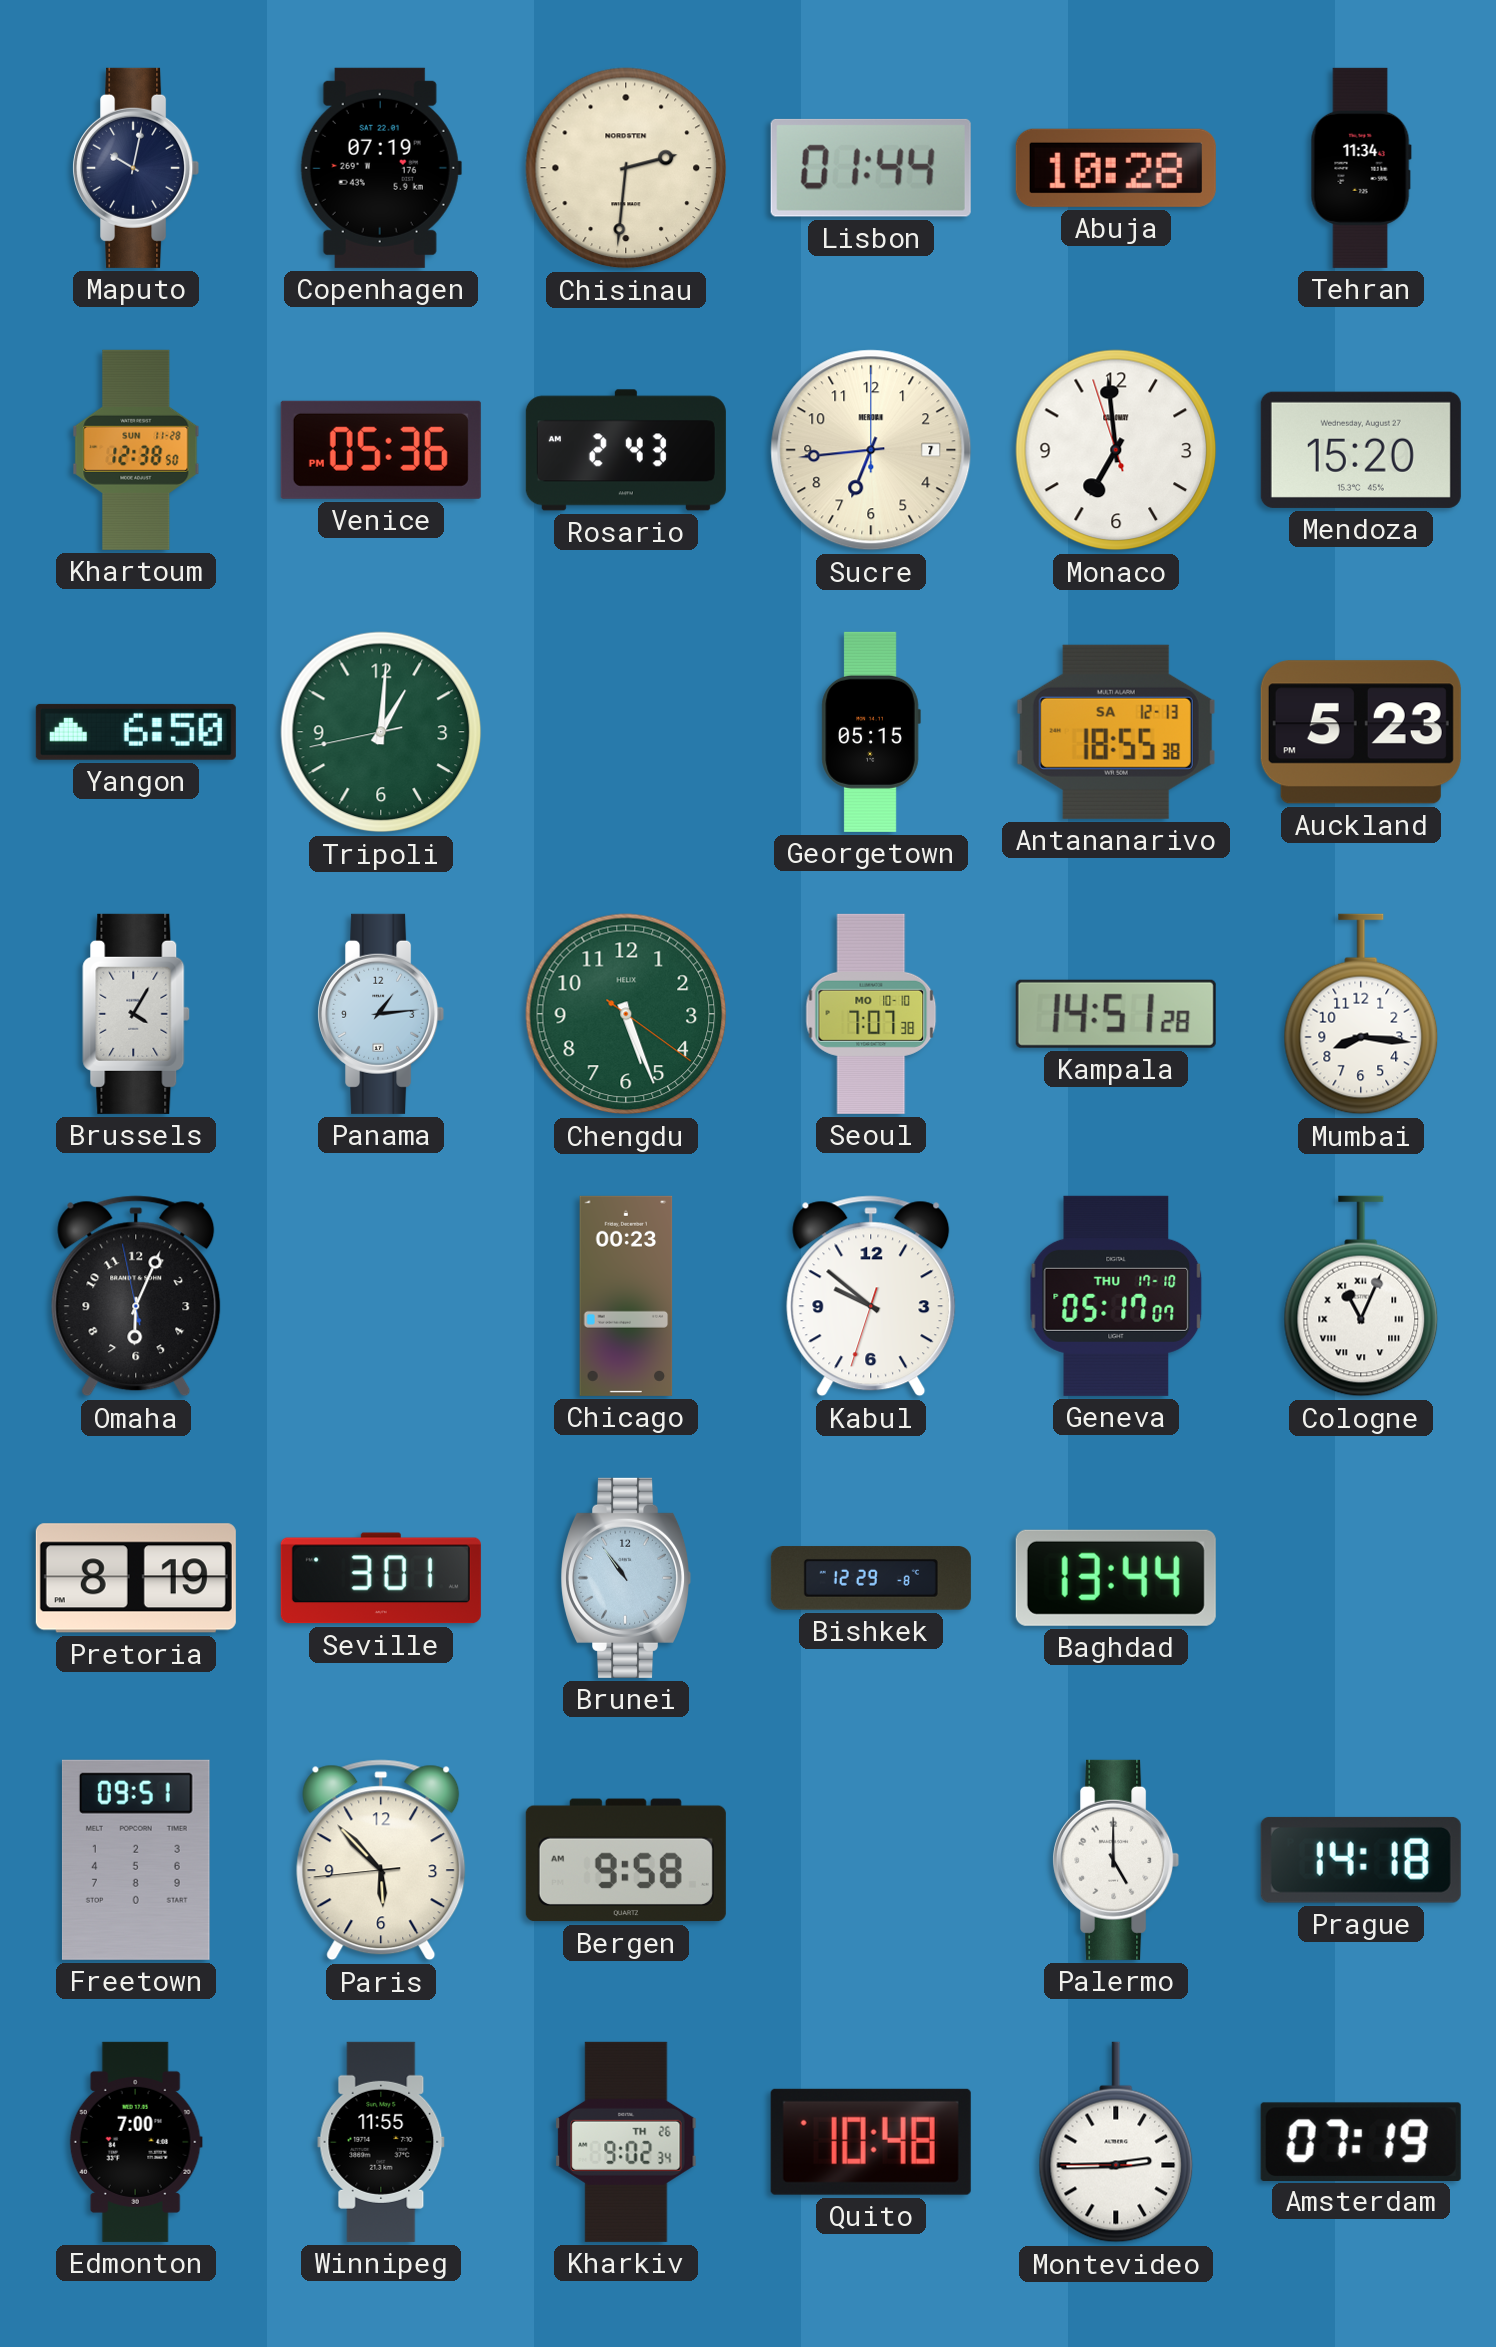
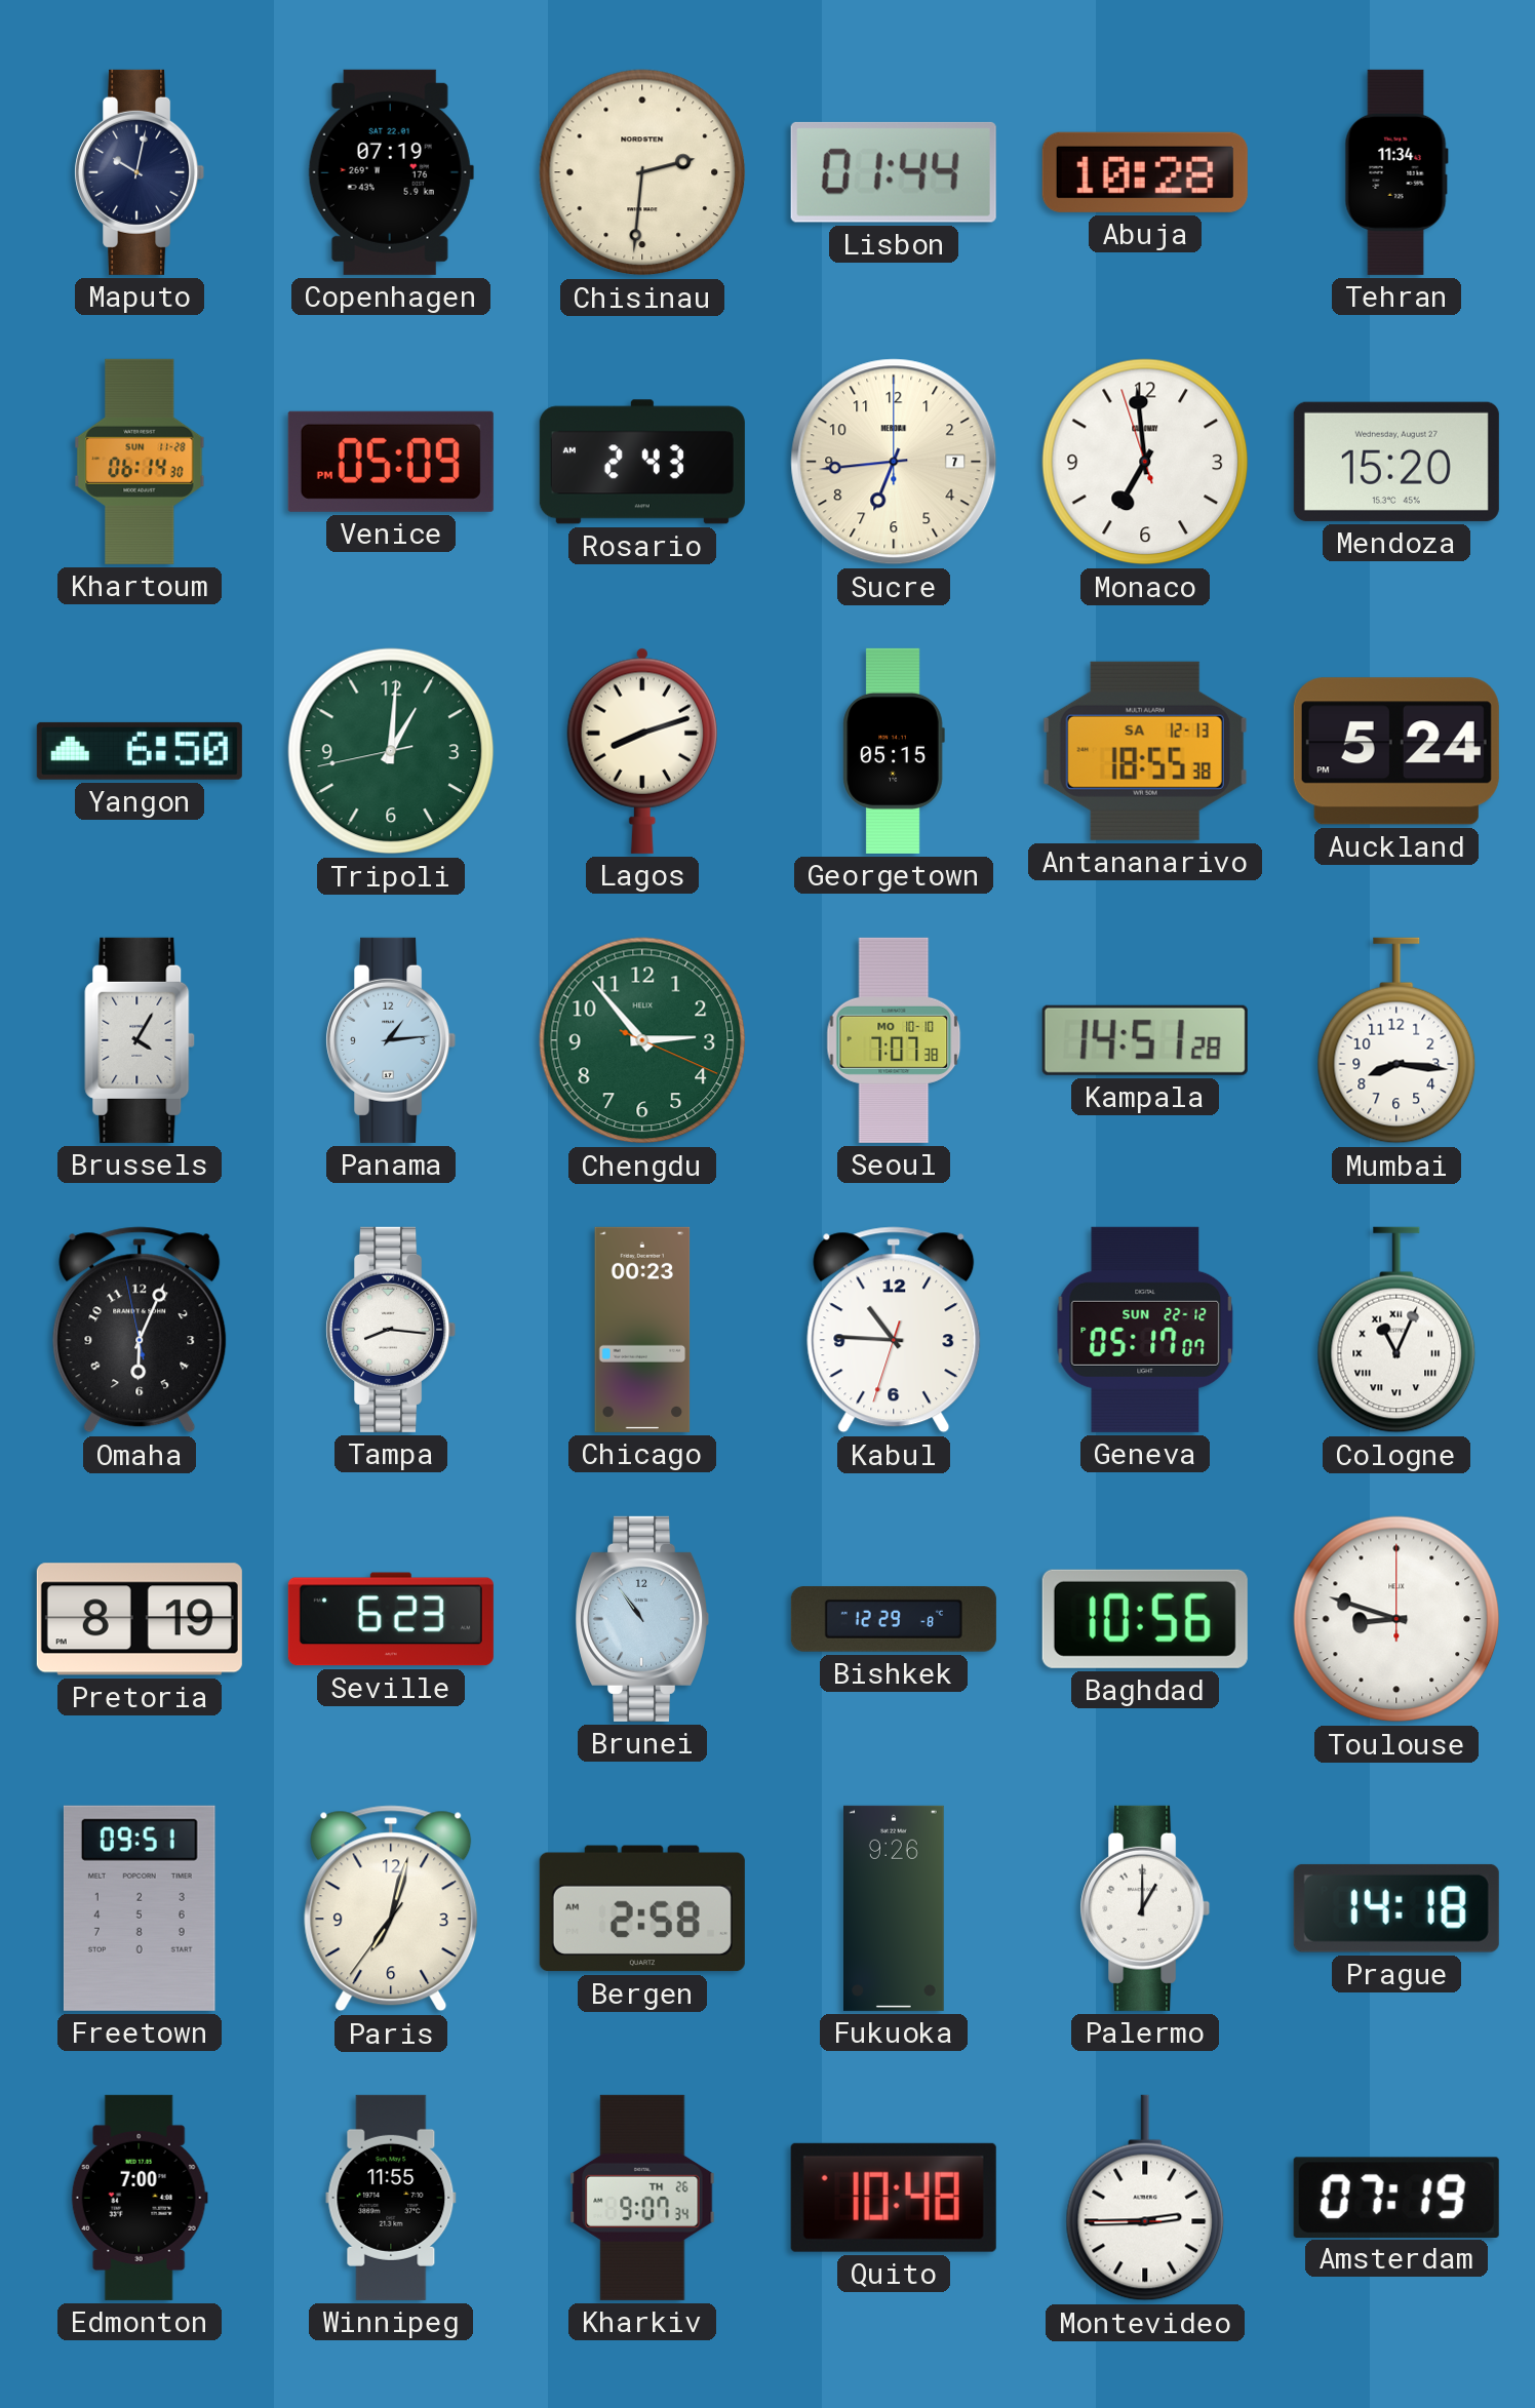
Khartoum: 12:38 -> 06:14 (140, 462)
Venice: 05:36 -> 05:09 (391, 462)
Lagos: none -> 8:12 (642, 751)
Auckland: 5:23 -> 5:24 (1396, 751)
Chengdu: 5:26 -> 2:53 (642, 1040)
Tampa: none -> 8:16 (391, 1330)
Kabul: 9:51 -> 10:45 (894, 1330)
Geneva date: THU 17-10 -> SUN 22-12 (1145, 1330)
Seville: 3:01 -> 6:23 (391, 1619)
Baghdad: 13:44 -> 10:56 (1145, 1619)
Toulouse: none -> 8:48 (1396, 1619)
Paris: 5:52 -> 7:02 (391, 1908)
Bergen: 9:58 -> 2:58 (642, 1908)
Fukuoka: none -> 9:26 (894, 1908)
Palermo: 5:00 -> 1:00 (1145, 1908)
Kharkiv: 9:02 -> 9:07 (642, 2198)
